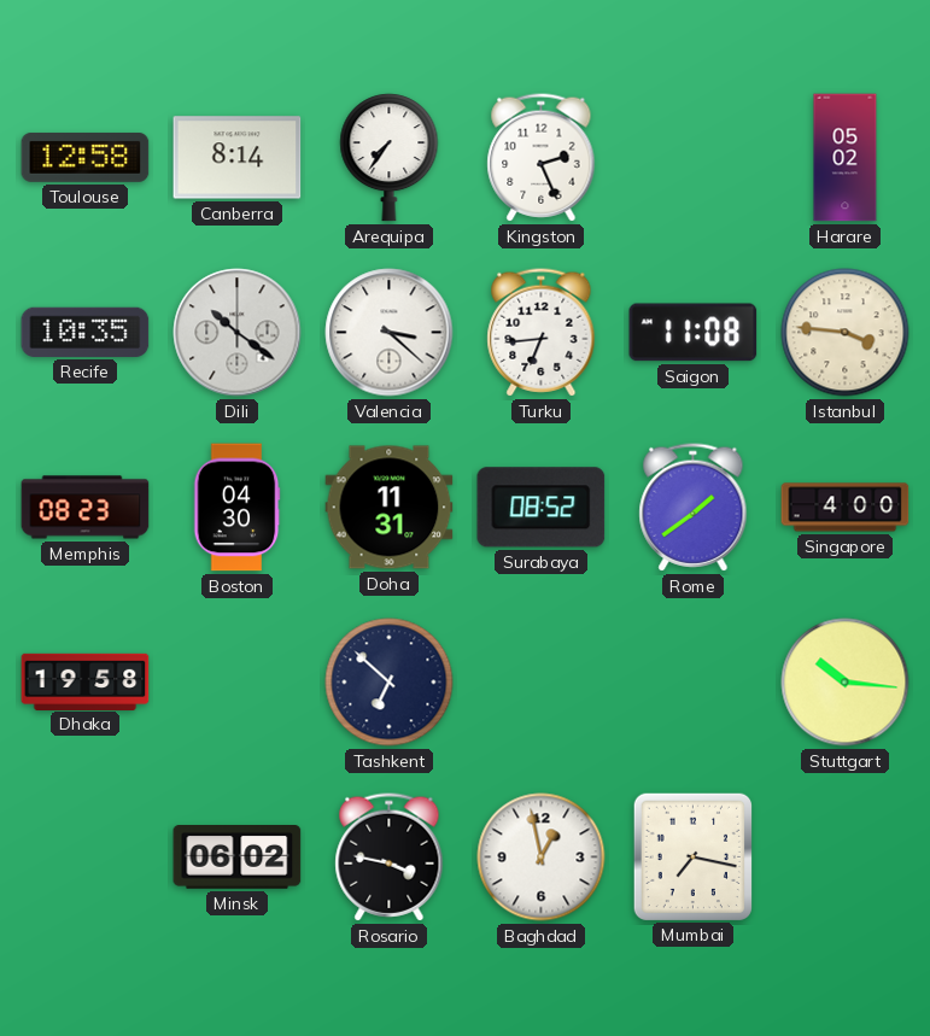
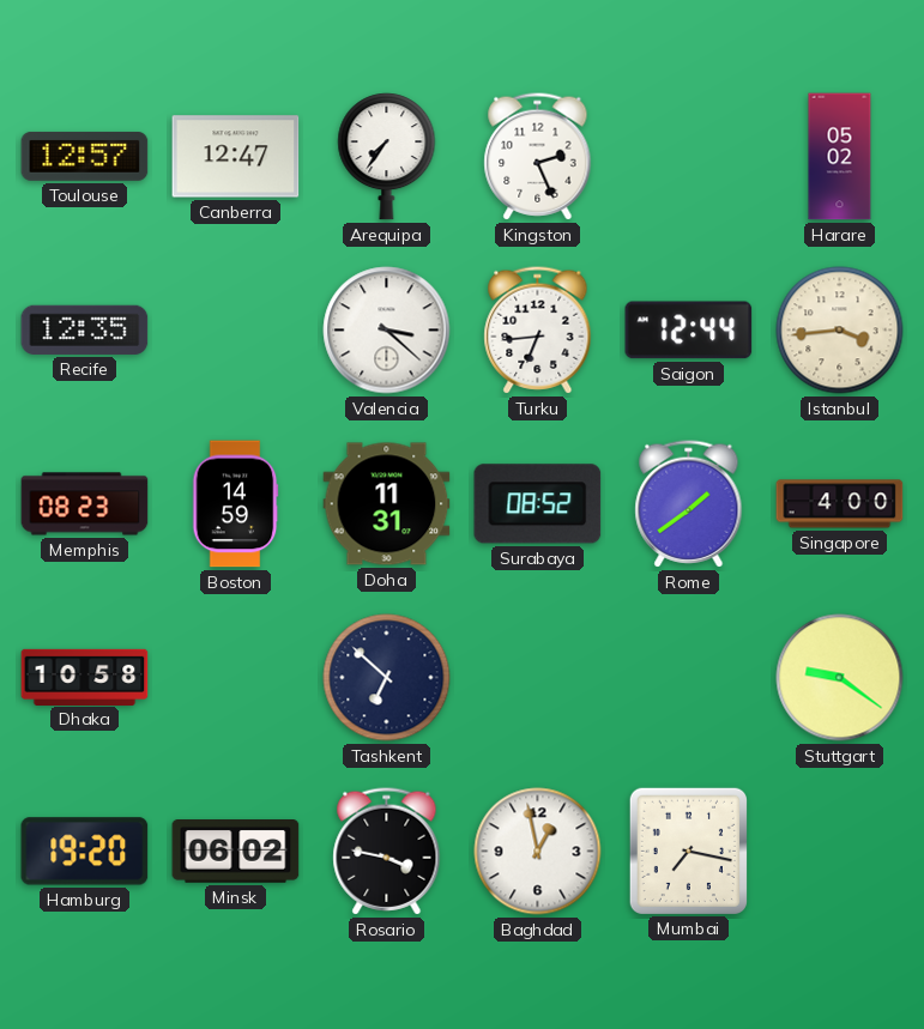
Toulouse: 12:58 -> 12:57 (85, 156)
Canberra: 8:14 -> 12:47 (236, 157)
Recife: 10:35 -> 12:35 (85, 329)
Dili: 10:21 -> none (238, 333)
Saigon: 11:08 -> 12:44 (689, 331)
Istanbul: 3:46 -> 3:44 (840, 331)
Boston: 04:30 -> 14:59 (235, 504)
Dhaka: 19:58 -> 10:58 (85, 677)
Stuttgart: 10:16 -> 9:21 (840, 678)
Hamburg: none -> 19:20 (85, 852)
